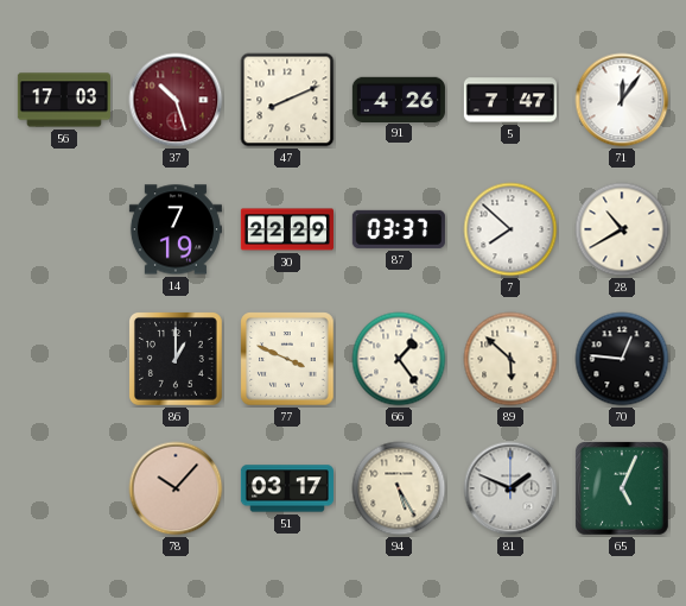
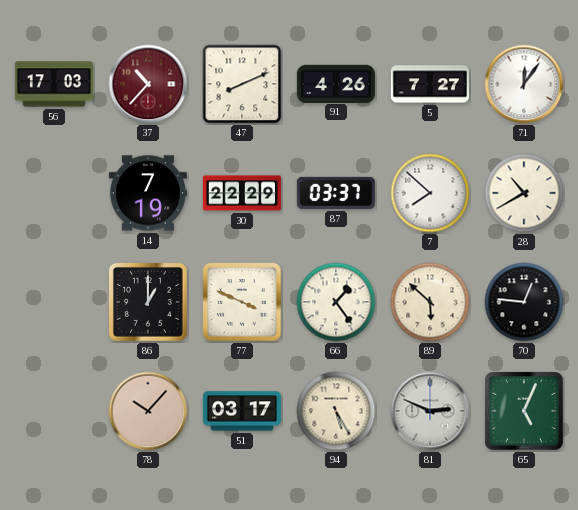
37: 10:27 -> 10:37 (148, 84)
5: 7:47 -> 7:27 (430, 84)
81: 1:49 -> 2:49 (430, 411)
